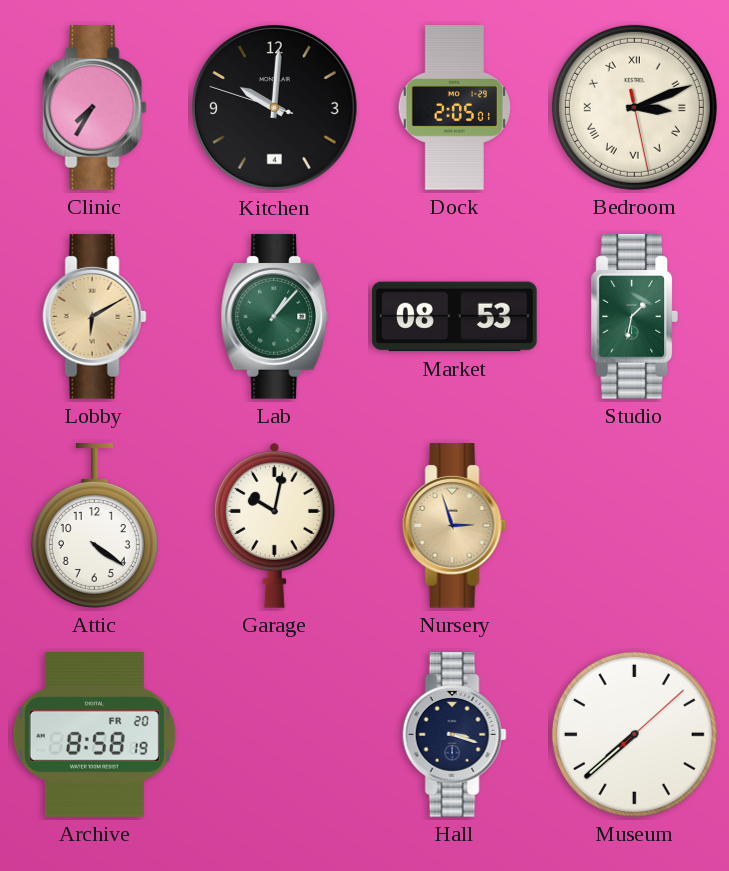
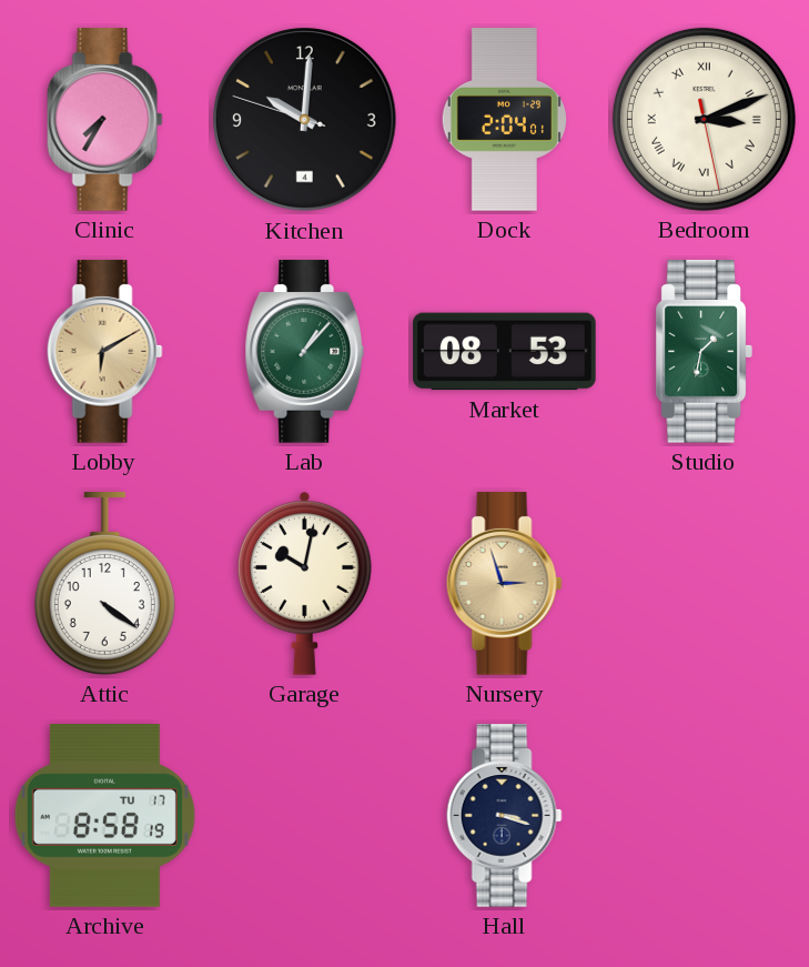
Dock: 2:05 -> 2:04 (504, 120)
Archive date: FR 20 -> TU 17 (104, 816)
Museum: 7:38 -> none (634, 734)
